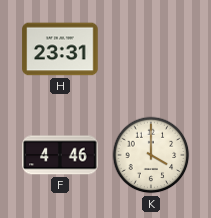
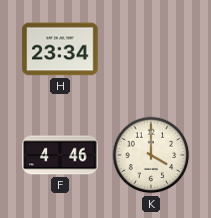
H: 23:31 -> 23:34 (60, 49)
